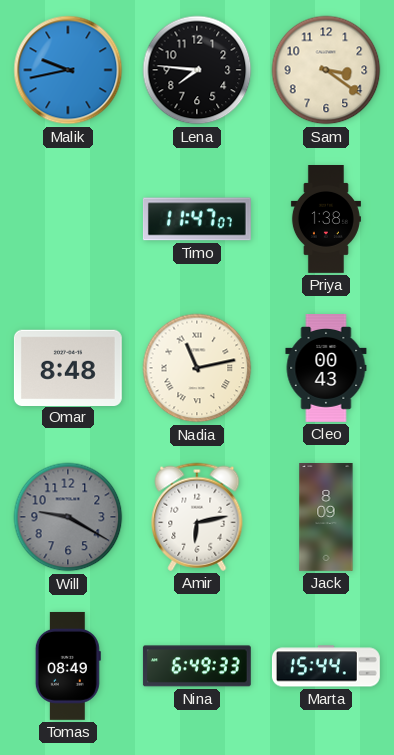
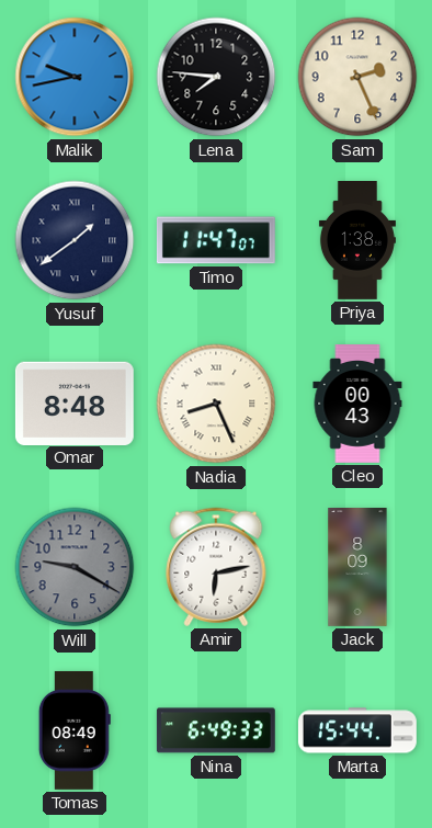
Sam: 3:21 -> 2:26 (357, 77)
Yusuf: none -> 1:39 (75, 240)
Nadia: 11:13 -> 8:26 (216, 404)
